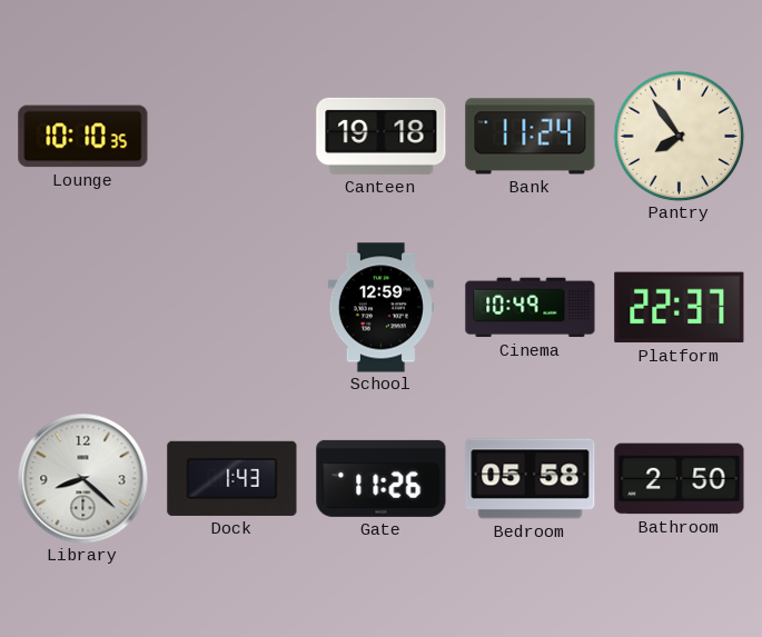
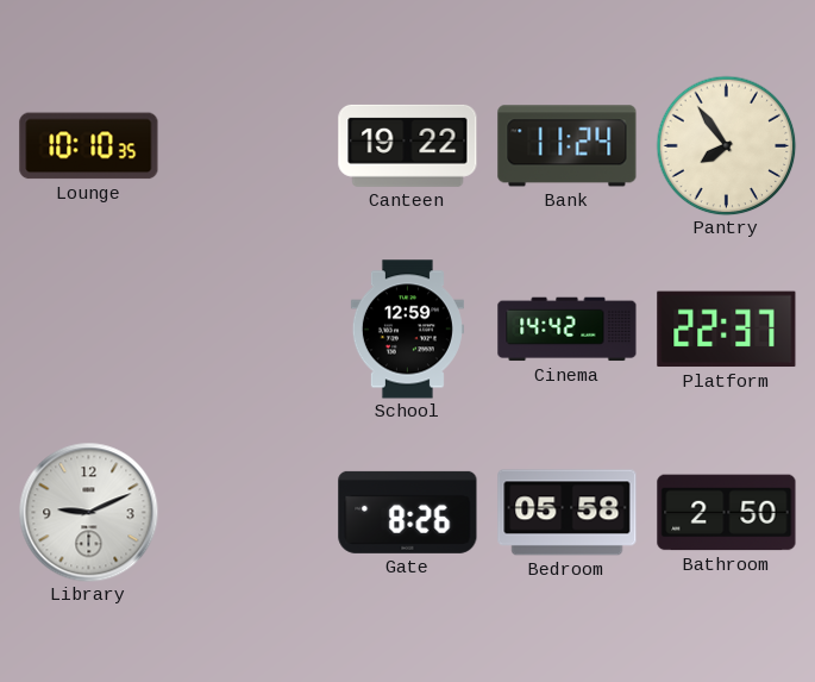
Canteen: 19:18 -> 19:22 (408, 145)
Cinema: 10:49 -> 14:42 (568, 330)
Library: 8:22 -> 9:11 (88, 512)
Dock: 1:43 -> none (232, 478)
Gate: 11:26 -> 8:26 (408, 512)
